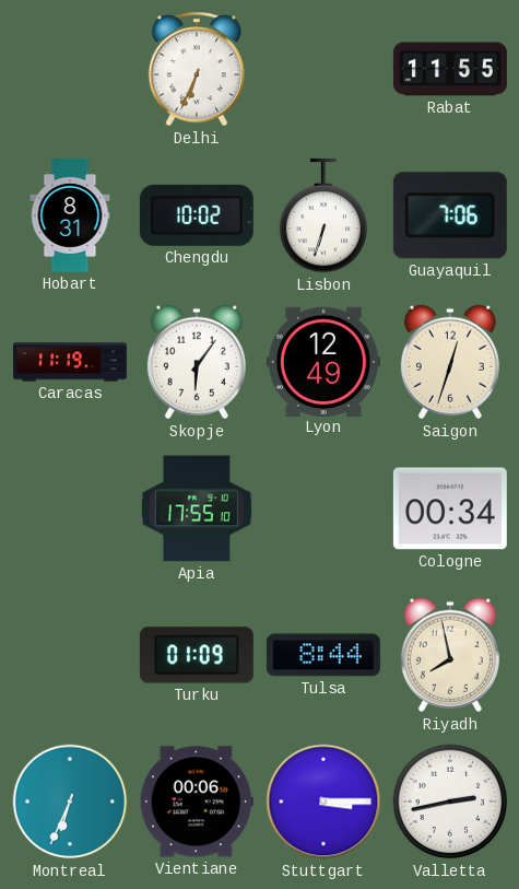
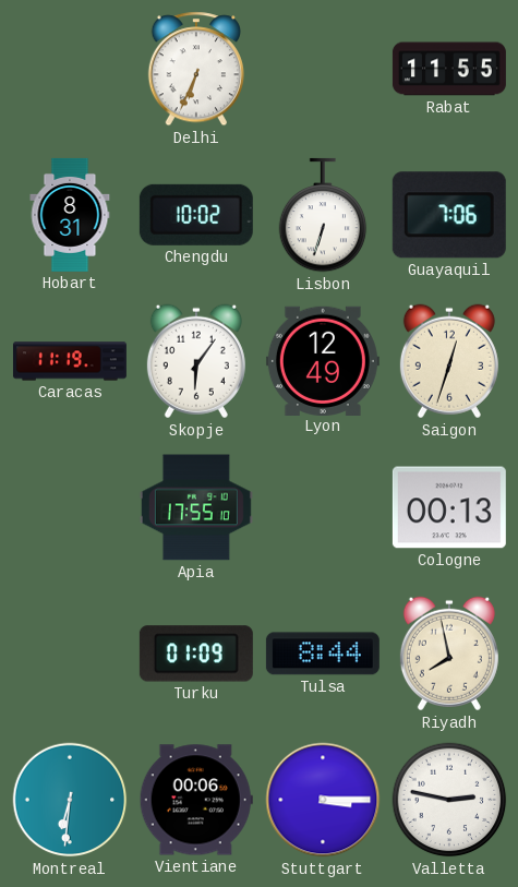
Cologne: 00:34 -> 00:13 (449, 507)
Montreal: 6:34 -> 6:31 (70, 800)
Valletta: 2:43 -> 2:47 (449, 800)
